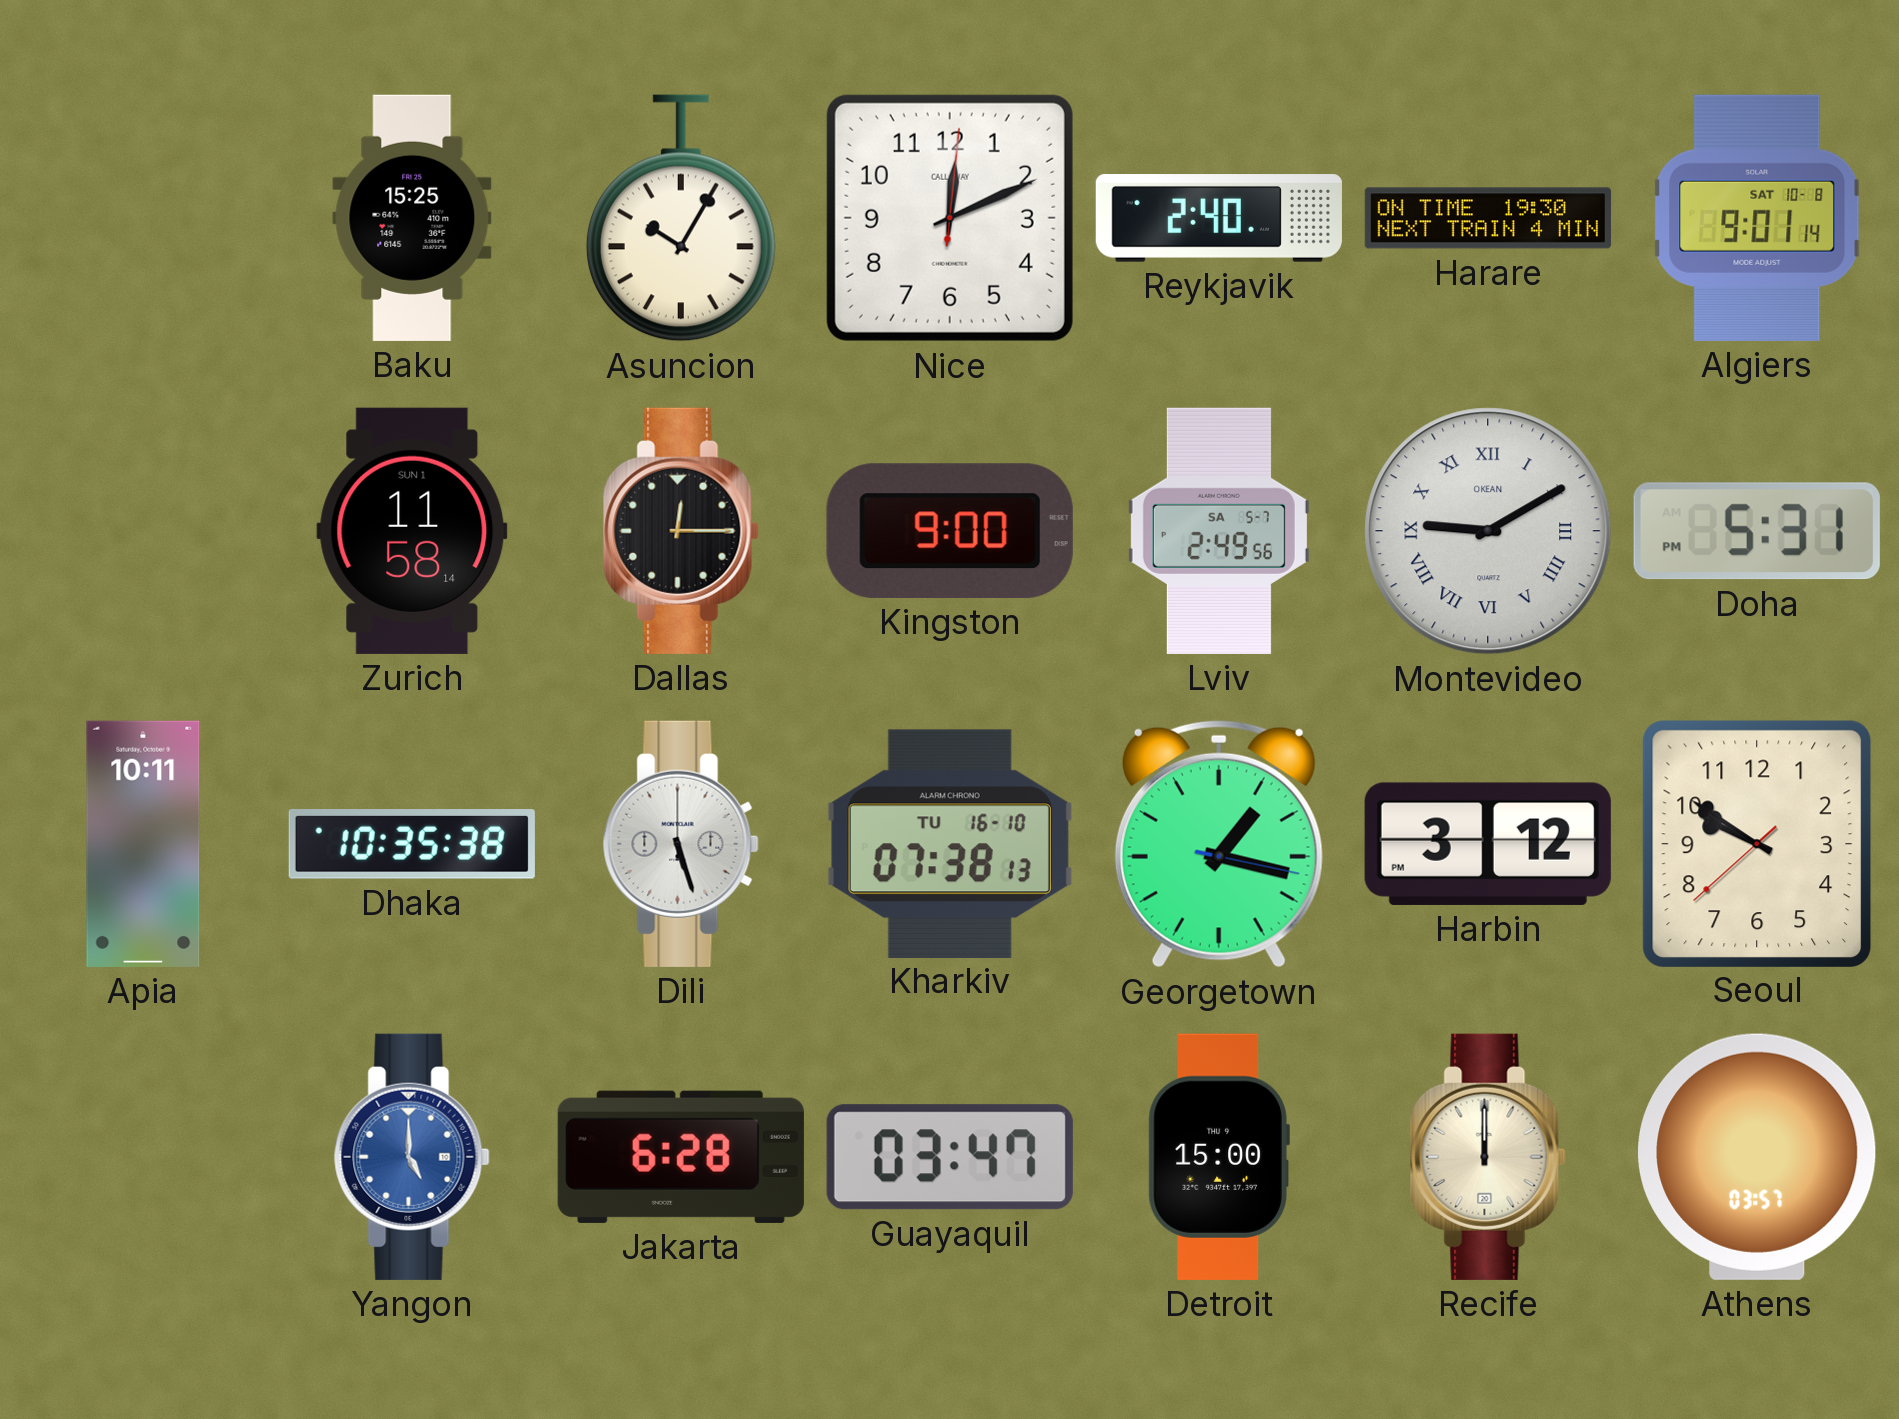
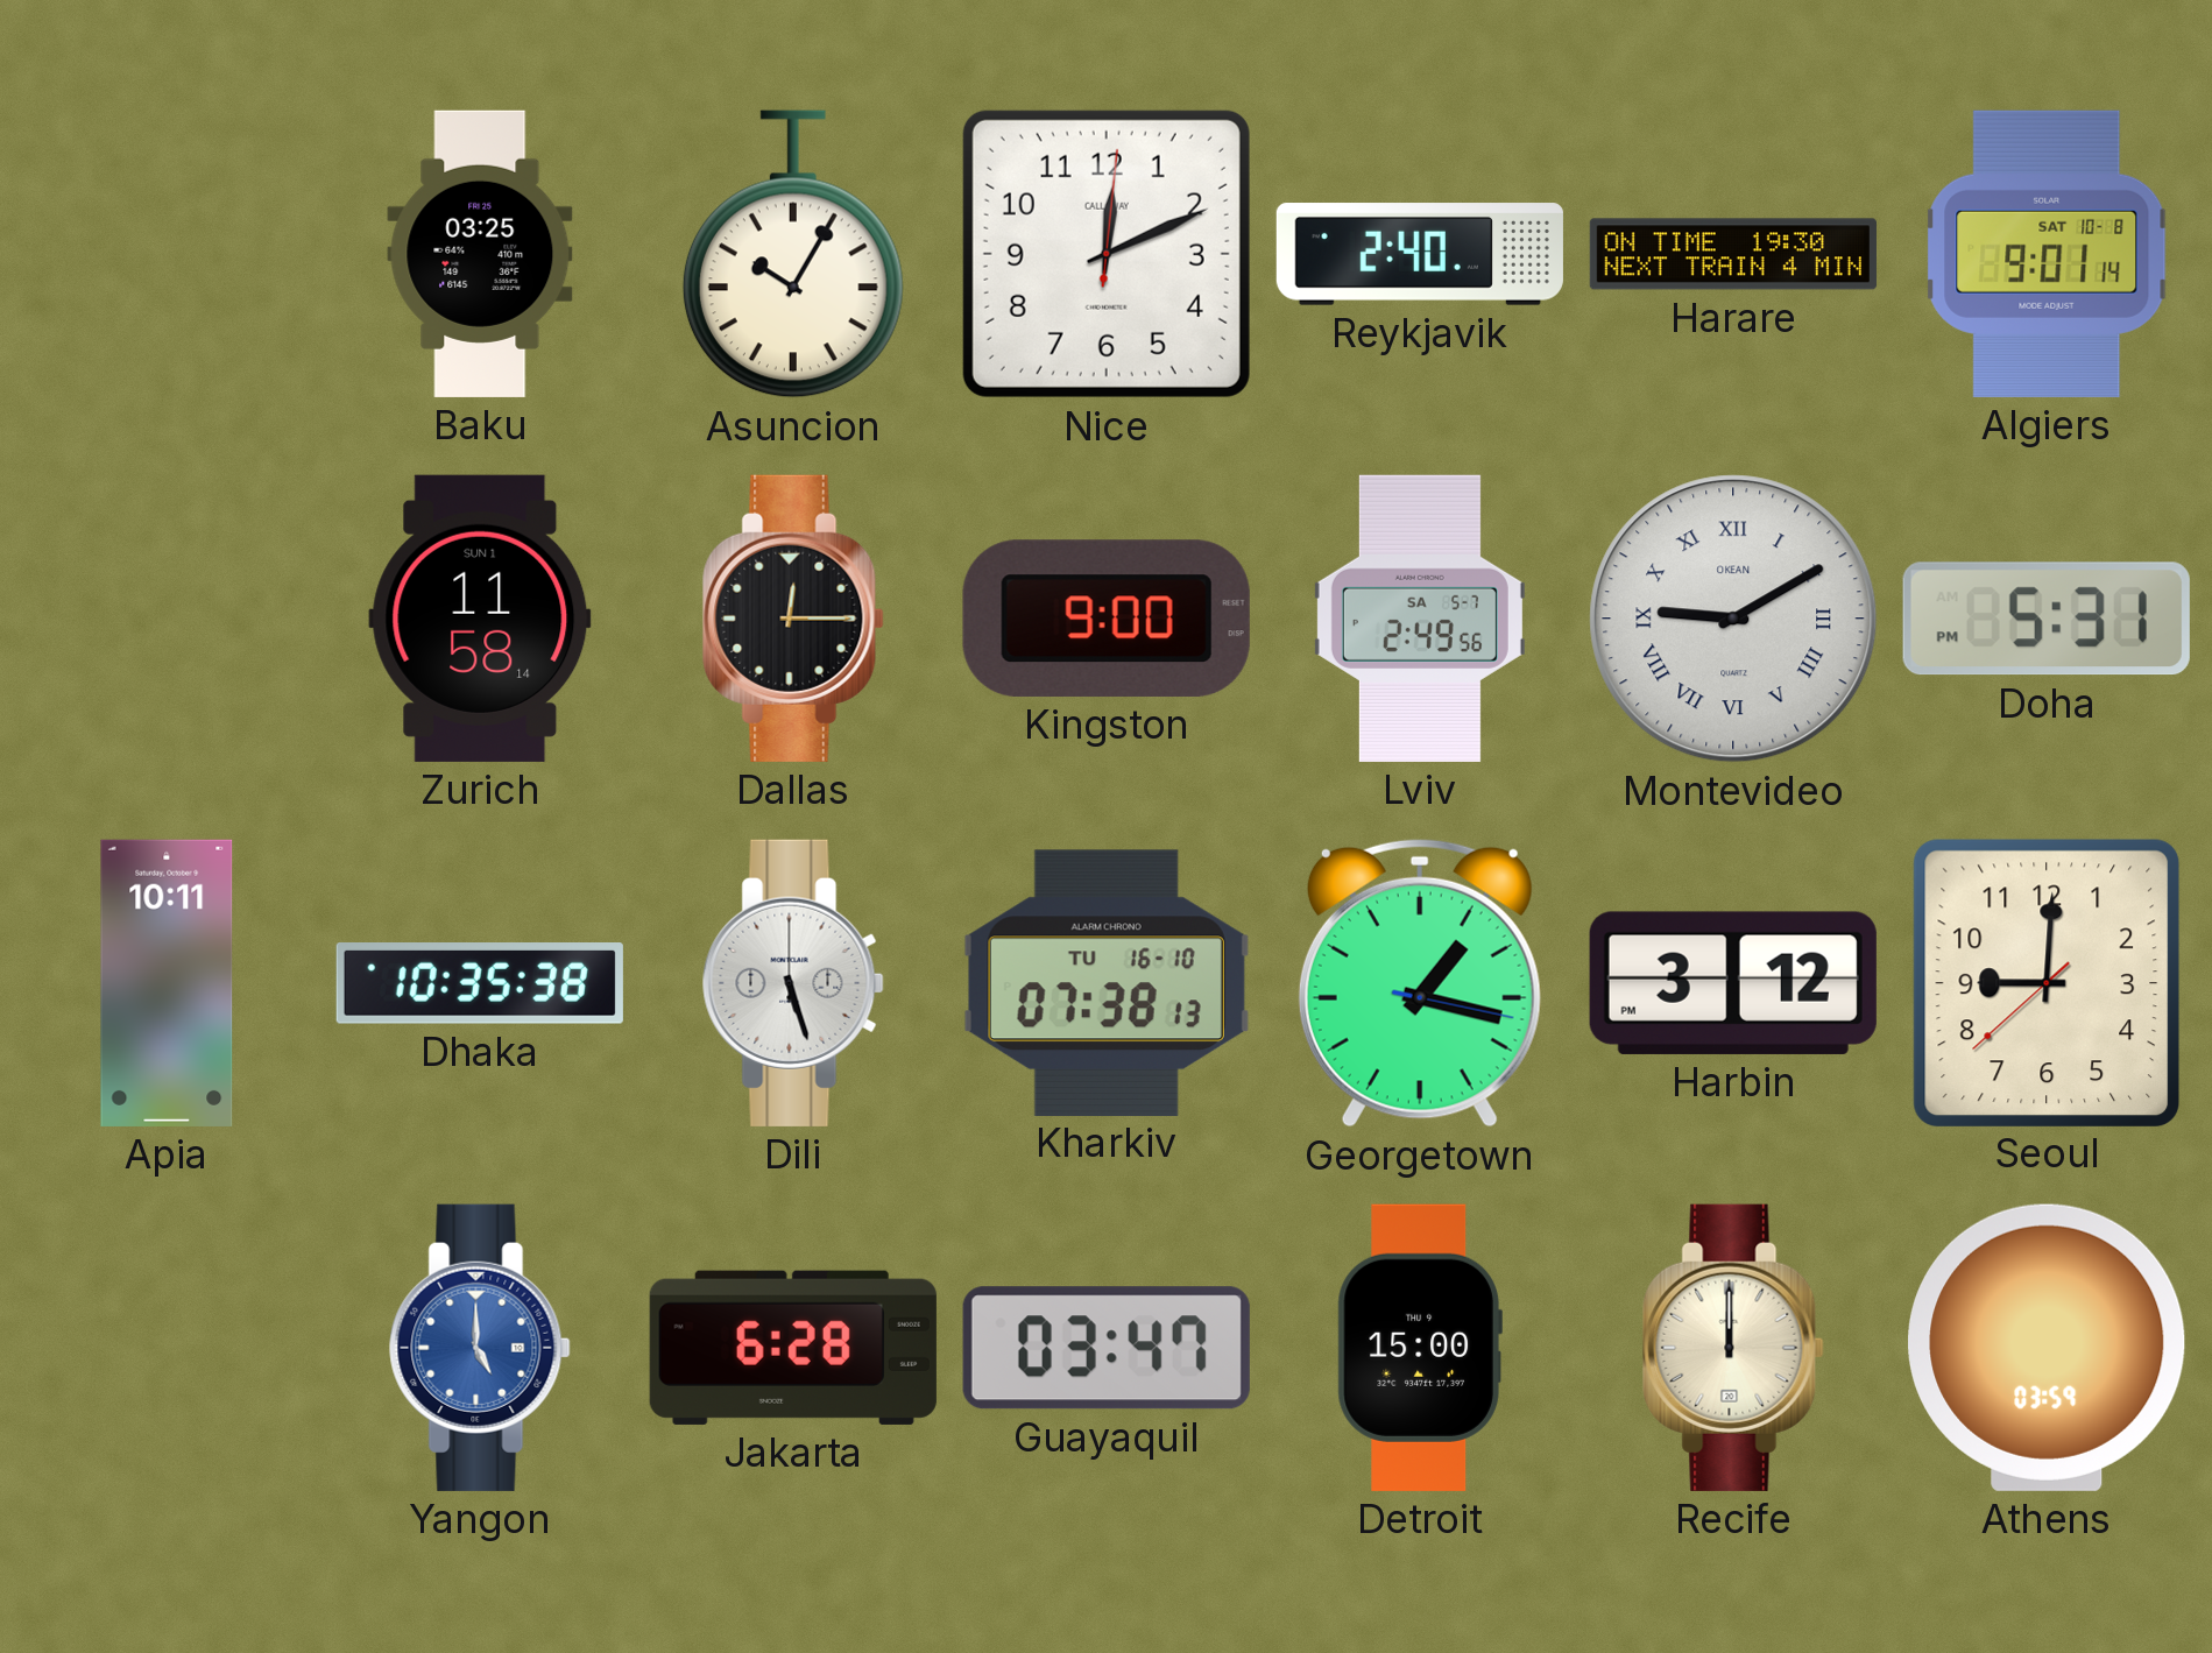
Baku: 15:25 -> 03:25 (480, 254)
Seoul: 9:50 -> 9:00 (2047, 982)
Athens: 03:57 -> 03:59 (2047, 1348)
